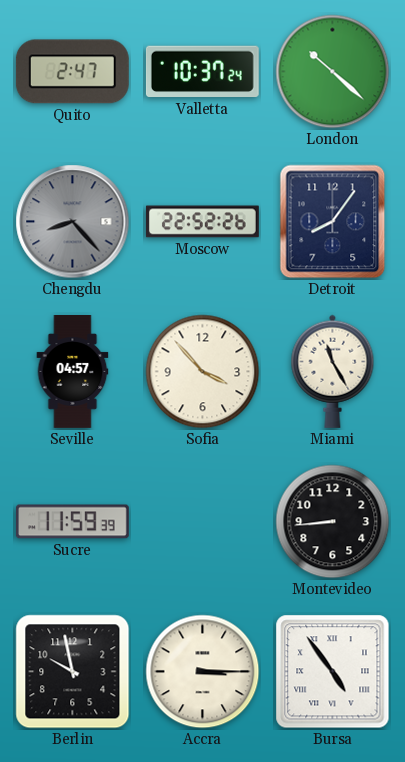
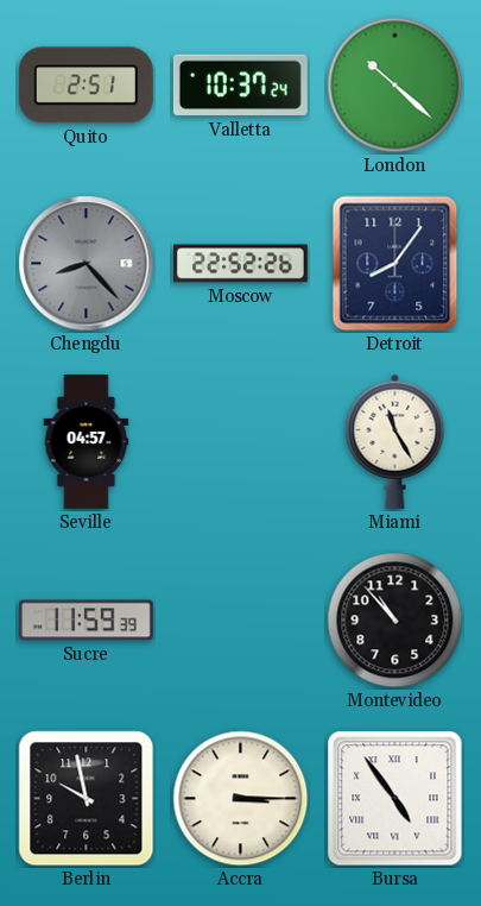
Quito: 2:47 -> 2:51 (86, 86)
Sofia: 3:53 -> none (203, 372)
Montevideo: 8:44 -> 10:53 (395, 621)
